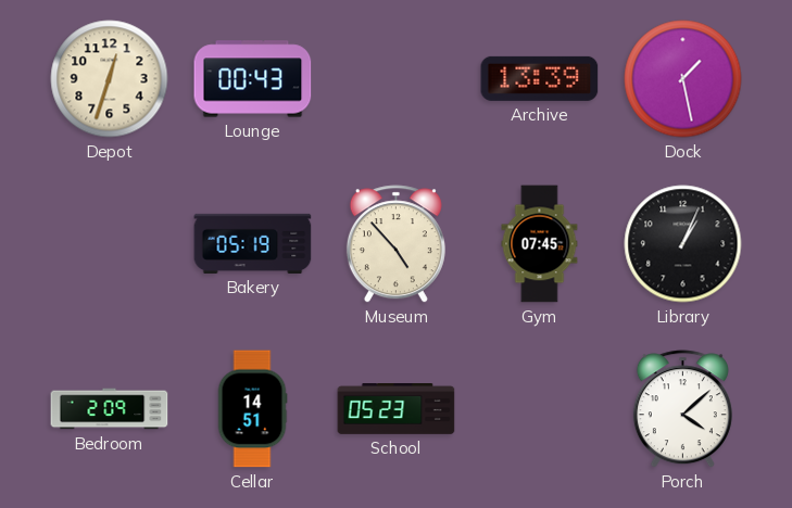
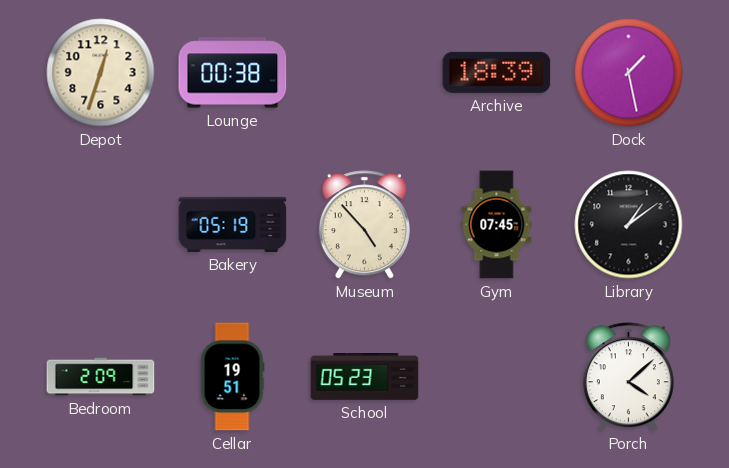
Lounge: 00:43 -> 00:38 (233, 73)
Archive: 13:39 -> 18:39 (497, 72)
Library: 1:04 -> 1:09 (629, 225)
Cellar: 14:51 -> 19:51 (232, 377)
